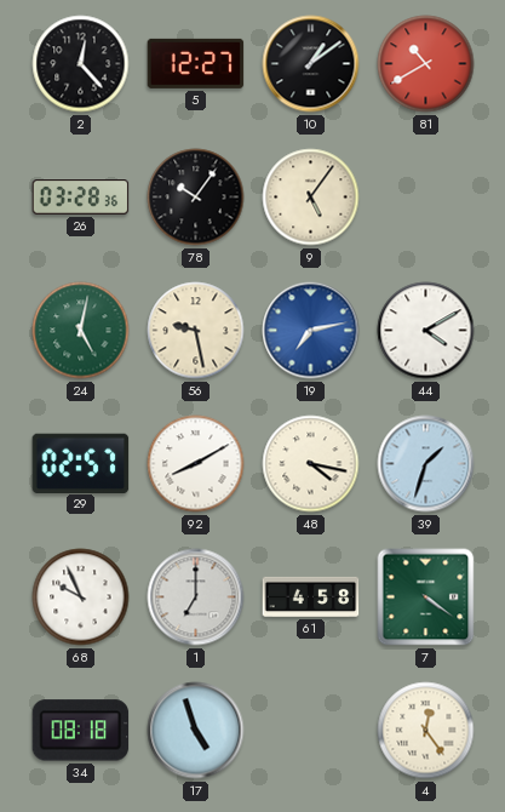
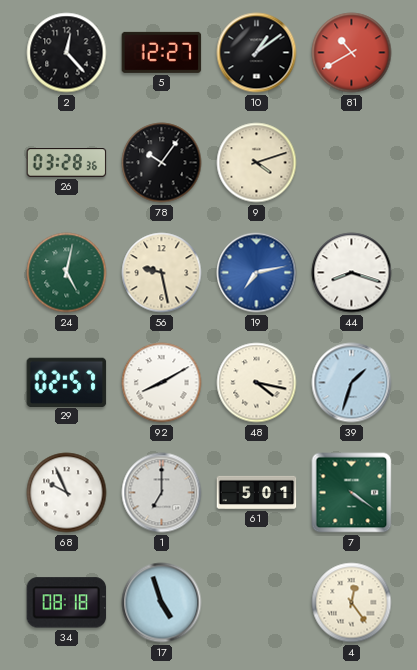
9: 5:06 -> 4:12 (257, 163)
44: 4:10 -> 8:18 (352, 273)
61: 4:58 -> 5:01 (257, 492)
